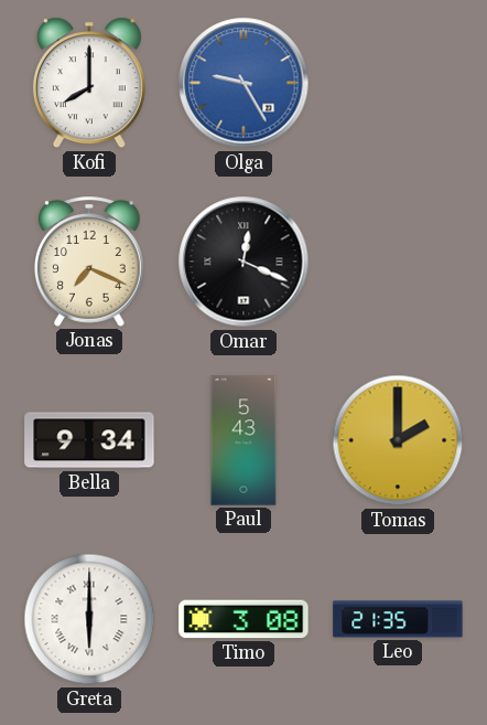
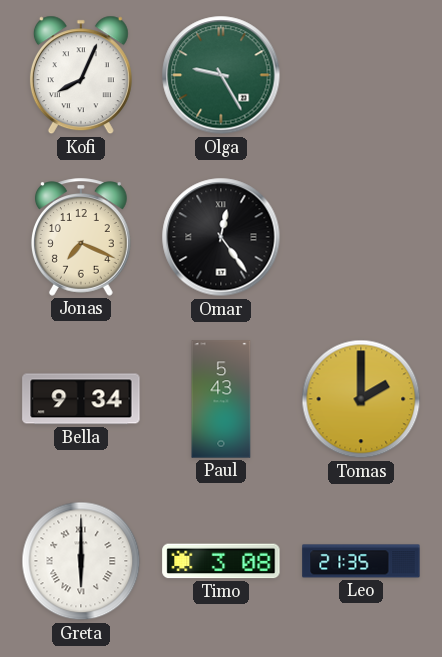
Kofi: 8:00 -> 8:04 (81, 75)
Olga dial: blue -> green (221, 75)
Omar: 12:19 -> 12:24 (221, 237)
